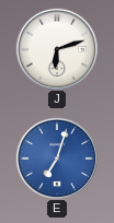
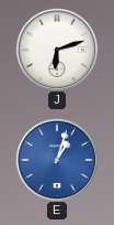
E: 7:03 -> 1:03 (56, 159)
